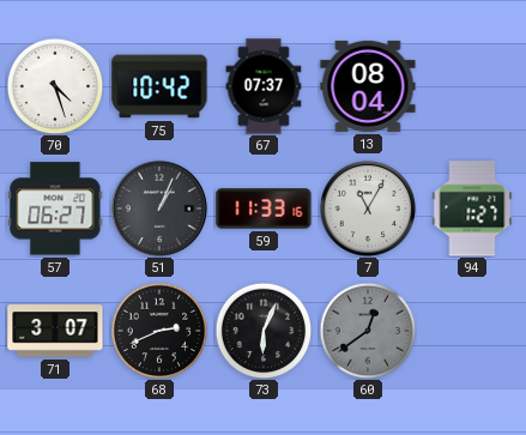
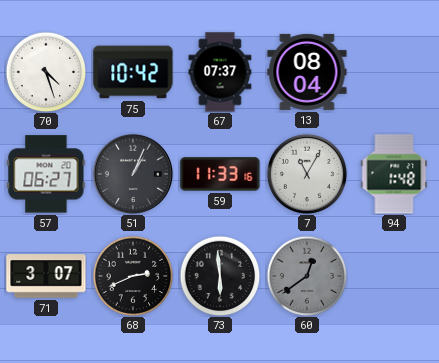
94: 1:27 -> 1:48 (394, 174)
73: 6:04 -> 5:59 (220, 276)
